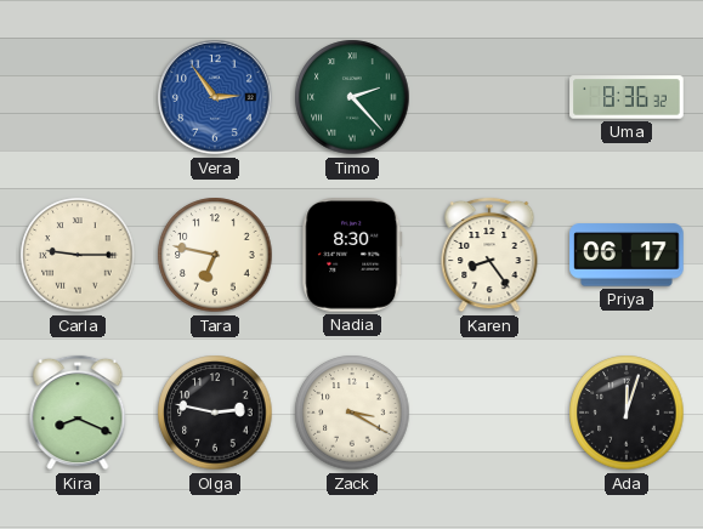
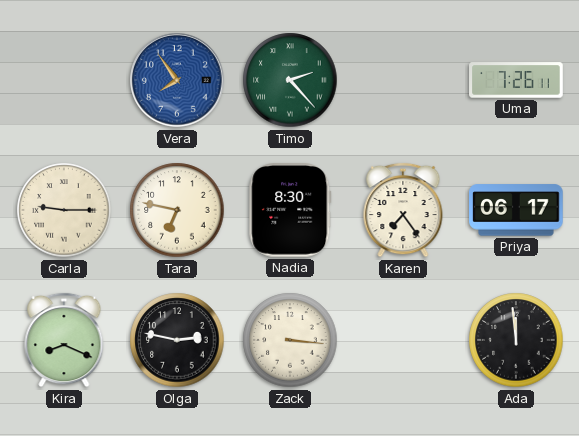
Vera: 2:54 -> 7:54 (177, 80)
Uma: 8:36 -> 7:26 (516, 80)
Karen: 8:24 -> 7:24 (403, 210)
Zack: 3:20 -> 3:16 (290, 340)
Ada: 12:03 -> 11:59 (516, 340)
